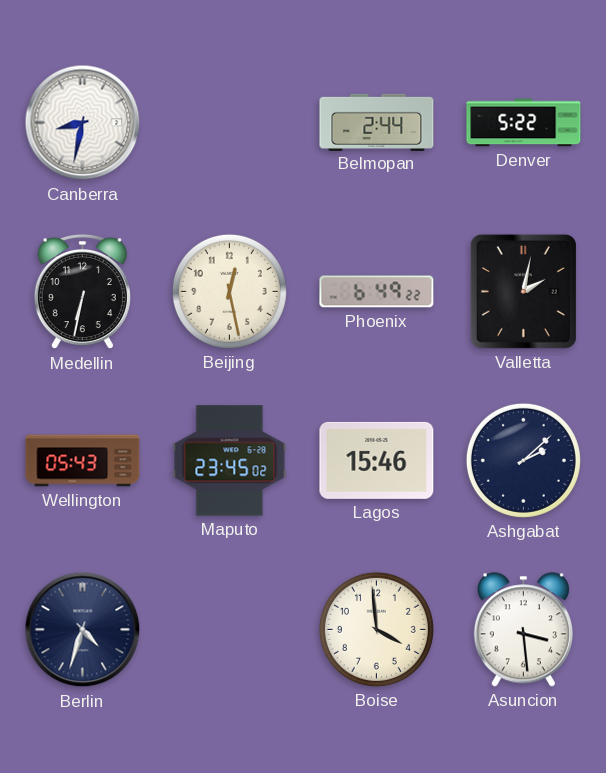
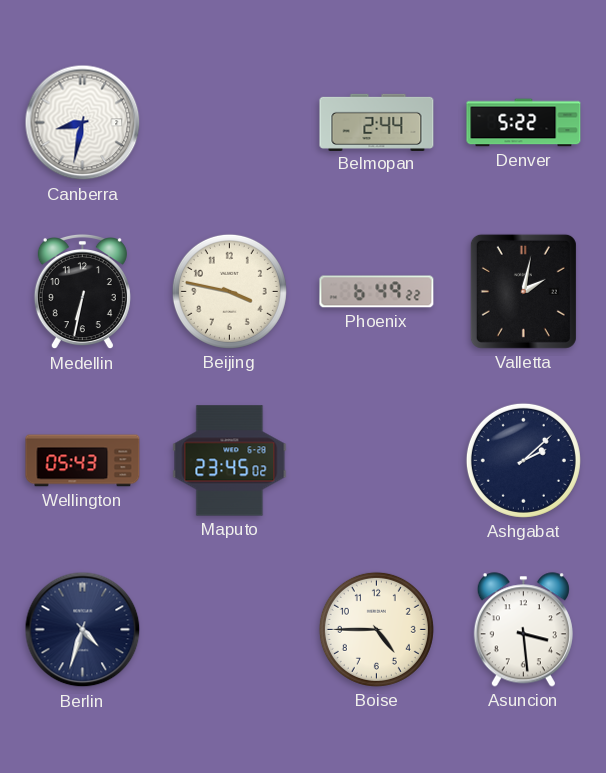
Beijing: 12:28 -> 3:47 (229, 291)
Lagos: 15:46 -> none (377, 460)
Boise: 3:59 -> 4:45 (376, 629)
